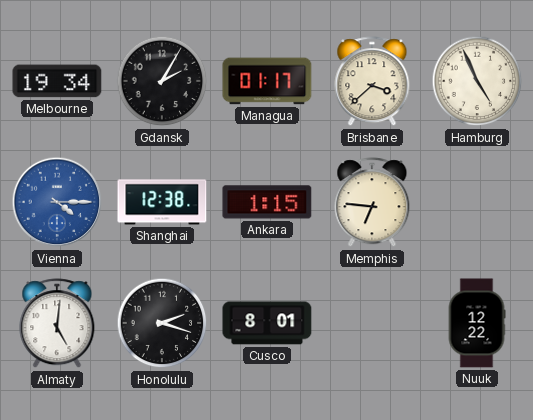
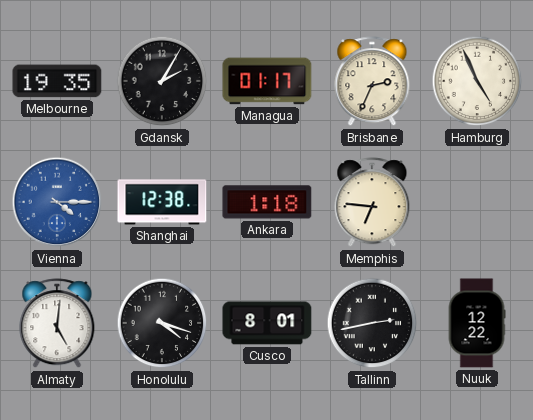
Melbourne: 19:34 -> 19:35 (57, 81)
Brisbane: 3:38 -> 2:34 (372, 82)
Ankara: 1:15 -> 1:18 (267, 202)
Honolulu: 2:18 -> 4:18 (162, 323)
Tallinn: none -> 2:43 (372, 323)
